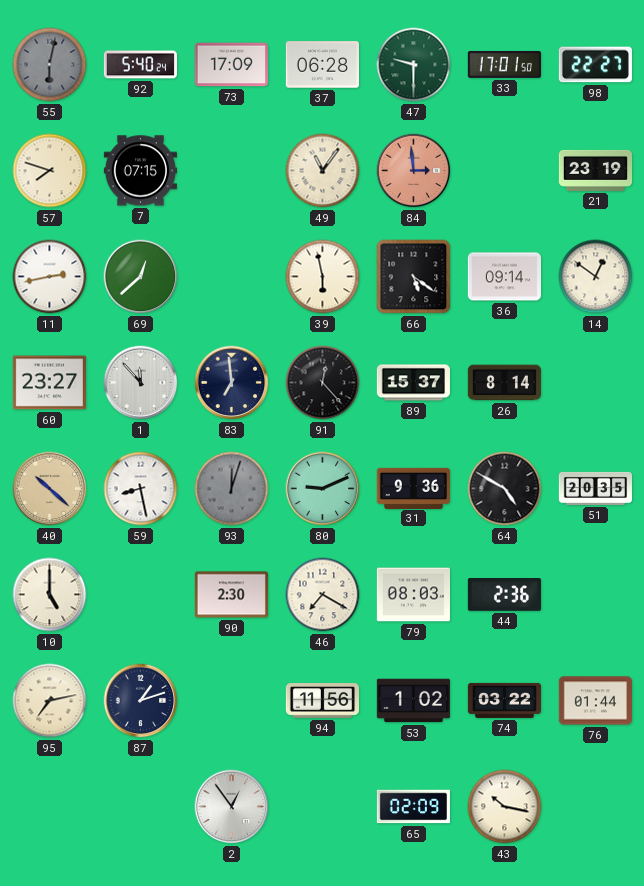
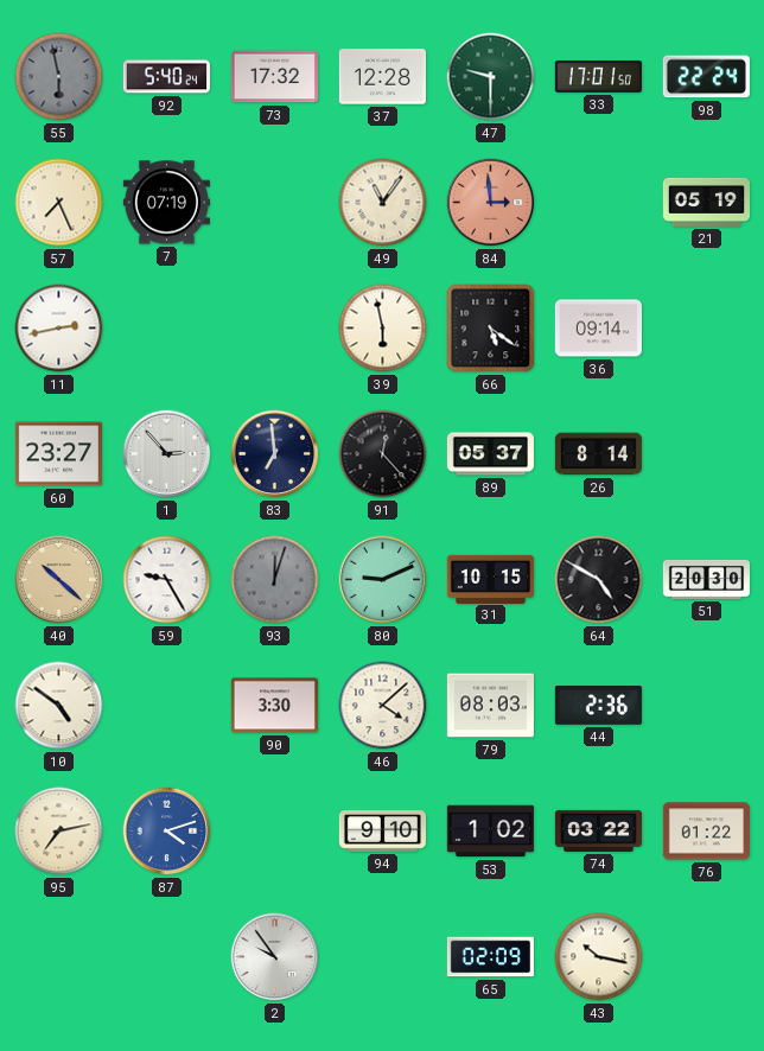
55: 6:02 -> 5:58 (59, 77)
73: 17:09 -> 17:32 (274, 77)
37: 06:28 -> 12:28 (382, 77)
98: 22:27 -> 22:24 (706, 77)
57: 7:48 -> 7:26 (59, 203)
7: 07:15 -> 07:19 (166, 203)
21: 23:19 -> 05:19 (706, 202)
69: 12:38 -> none (141, 277)
14: 12:51 -> none (596, 277)
1: 11:53 -> 2:53 (167, 454)
89: 15:37 -> 05:37 (490, 454)
59: 8:28 -> 9:25 (167, 580)
31: 9:36 -> 10:15 (490, 579)
51: 20:35 -> 20:30 (706, 579)
10: 5:00 -> 4:51 (59, 706)
90: 2:30 -> 3:30 (274, 706)
46: 7:20 -> 4:08 (383, 706)
87: 1:12 -> 4:12 (167, 832)
87 dial: navy -> blue (167, 832)
94: 11:56 -> 9:10 (382, 832)
76: 01:44 -> 01:22 (706, 832)
2: 12:54 -> 9:54 (275, 957)
